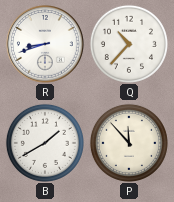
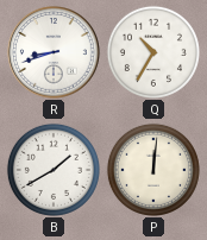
Q: 10:37 -> 10:35 (153, 52)
P: 11:53 -> 12:01 (153, 170)
